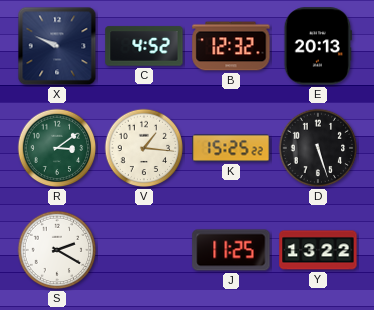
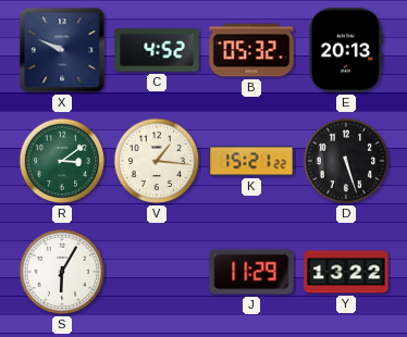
B: 12:32 -> 05:32 (251, 50)
K: 15:25 -> 15:21 (251, 161)
S: 2:20 -> 6:05 (62, 272)
J: 11:25 -> 11:29 (251, 272)
